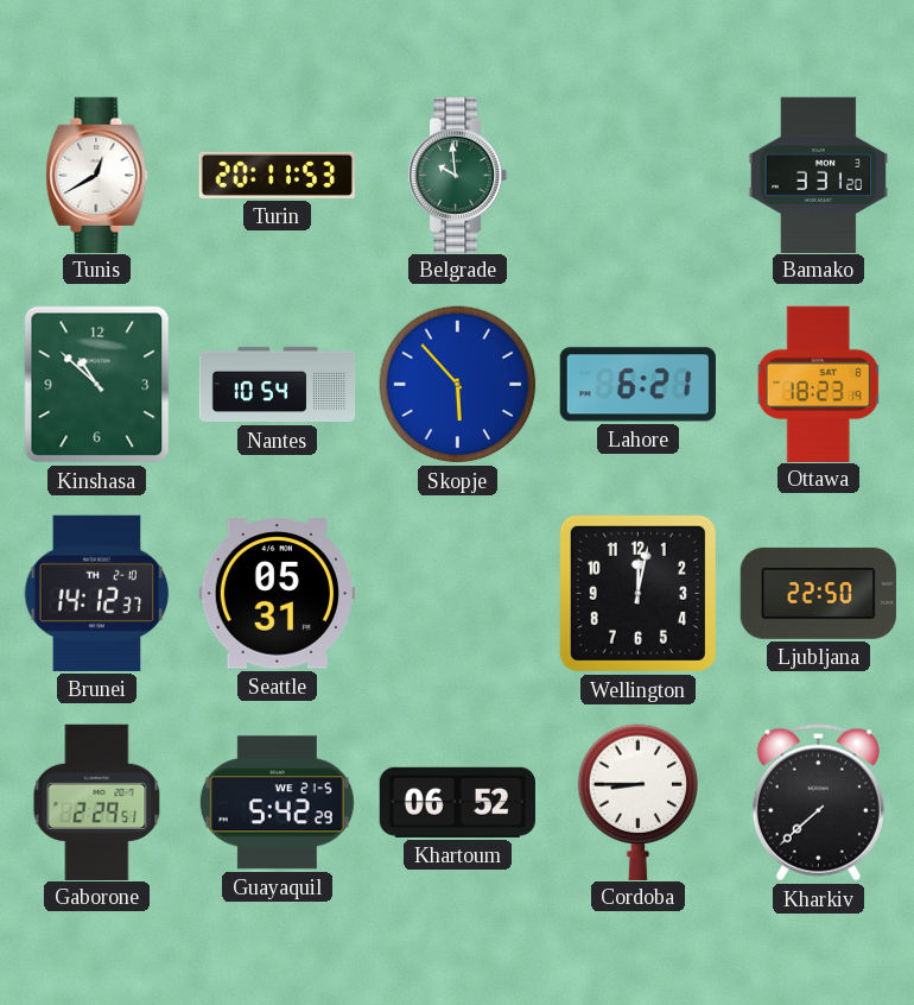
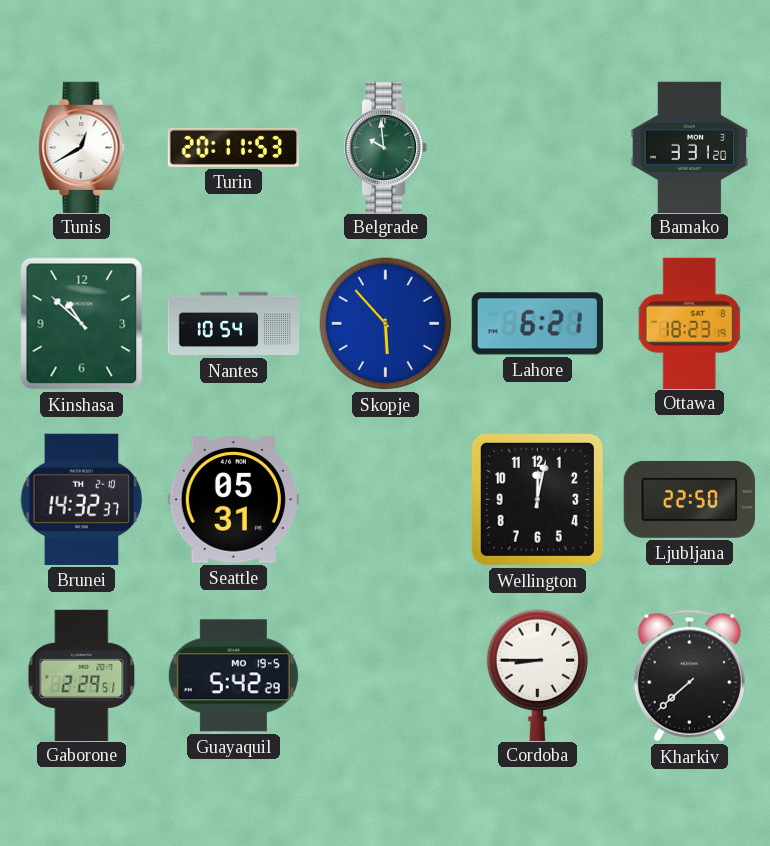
Brunei: 14:12 -> 14:32 (82, 499)
Guayaquil date: WE 21-5 -> MO 19-5 (233, 676)
Khartoum: 06:52 -> none (457, 802)
